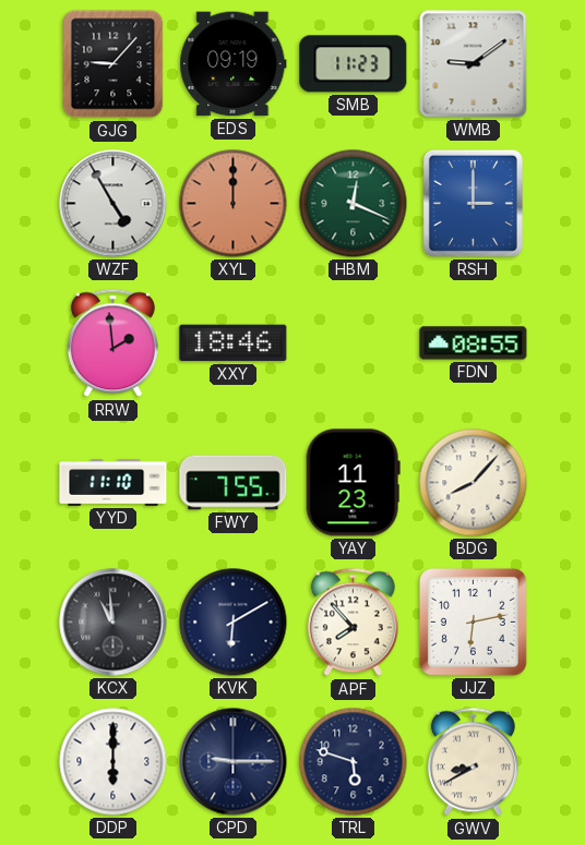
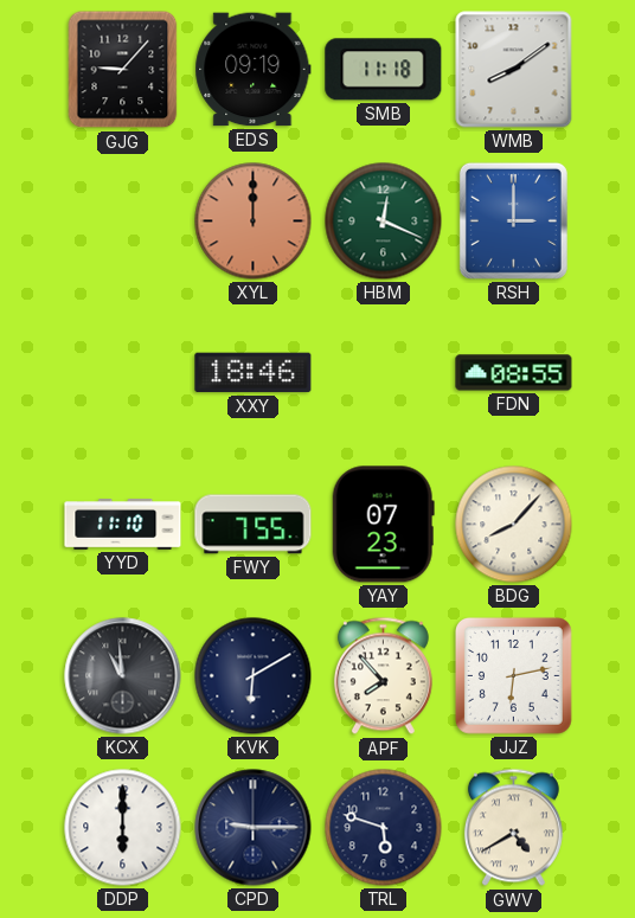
SMB: 11:23 -> 11:18 (384, 70)
WMB: 9:09 -> 8:09 (514, 70)
WZF: 4:55 -> none (114, 204)
RRW: 1:59 -> none (112, 343)
YAY: 11:23 -> 07:23 (383, 525)
GWV: 8:40 -> 4:40 (513, 828)
